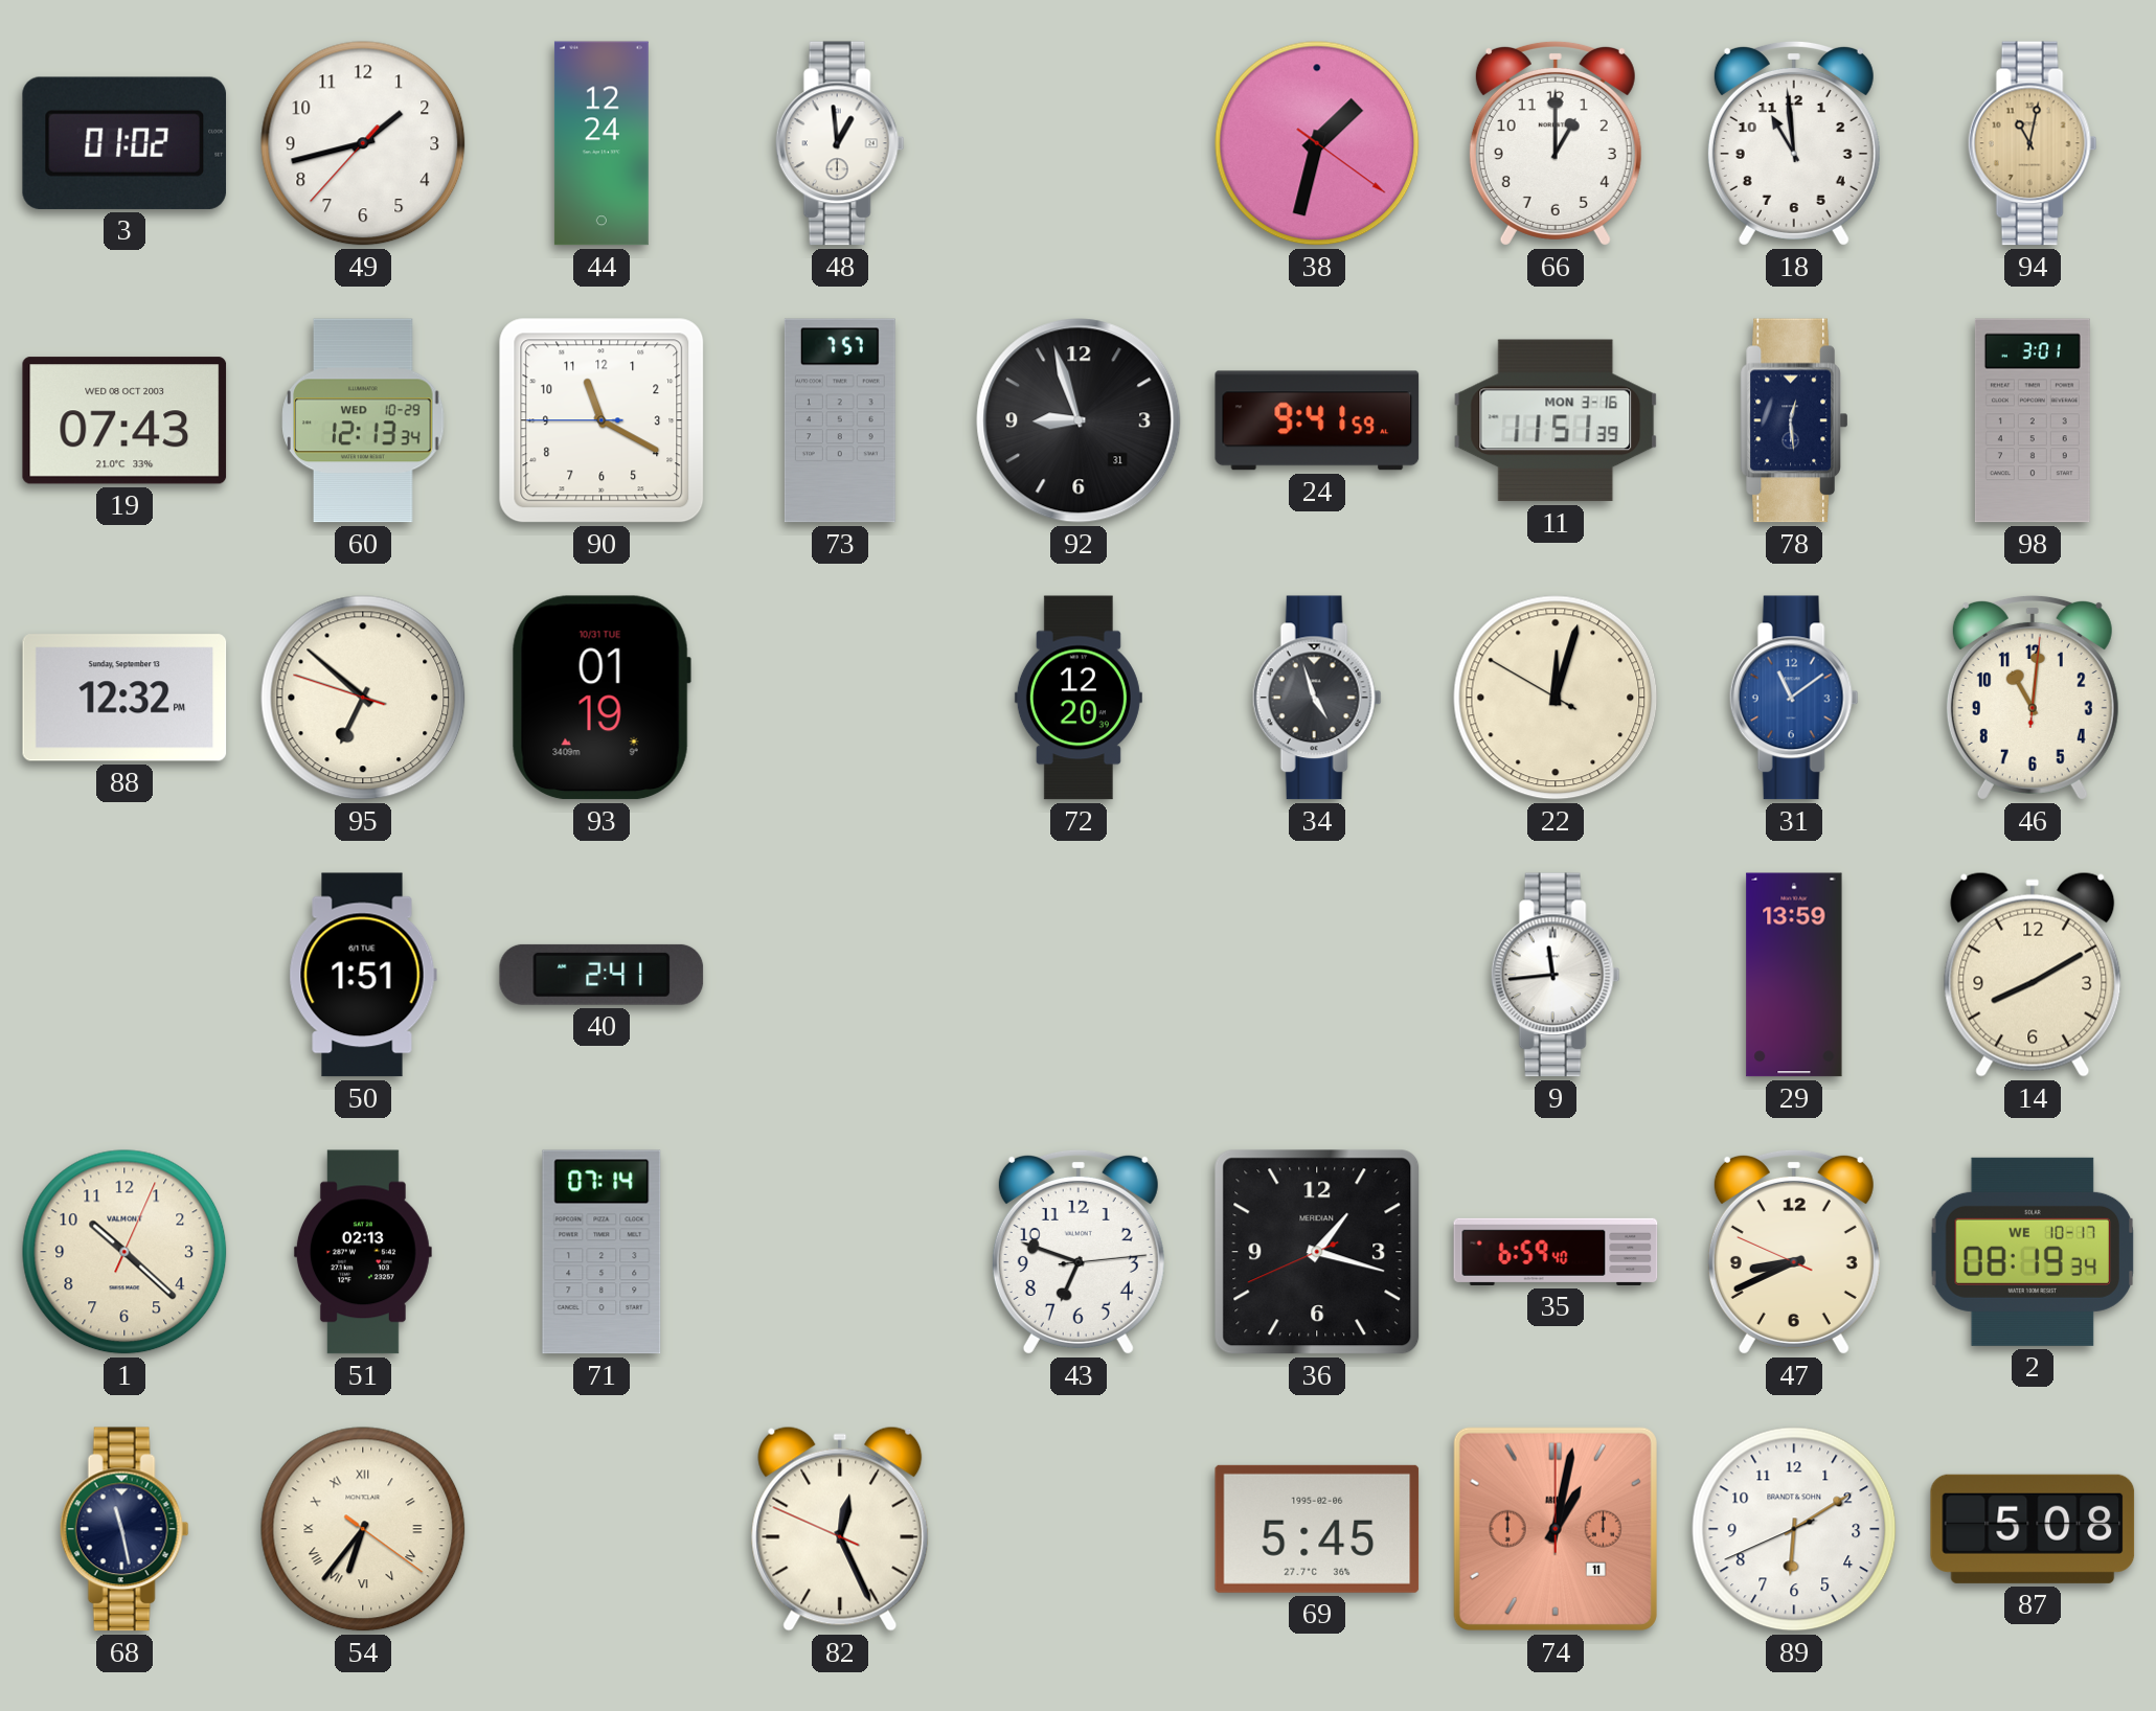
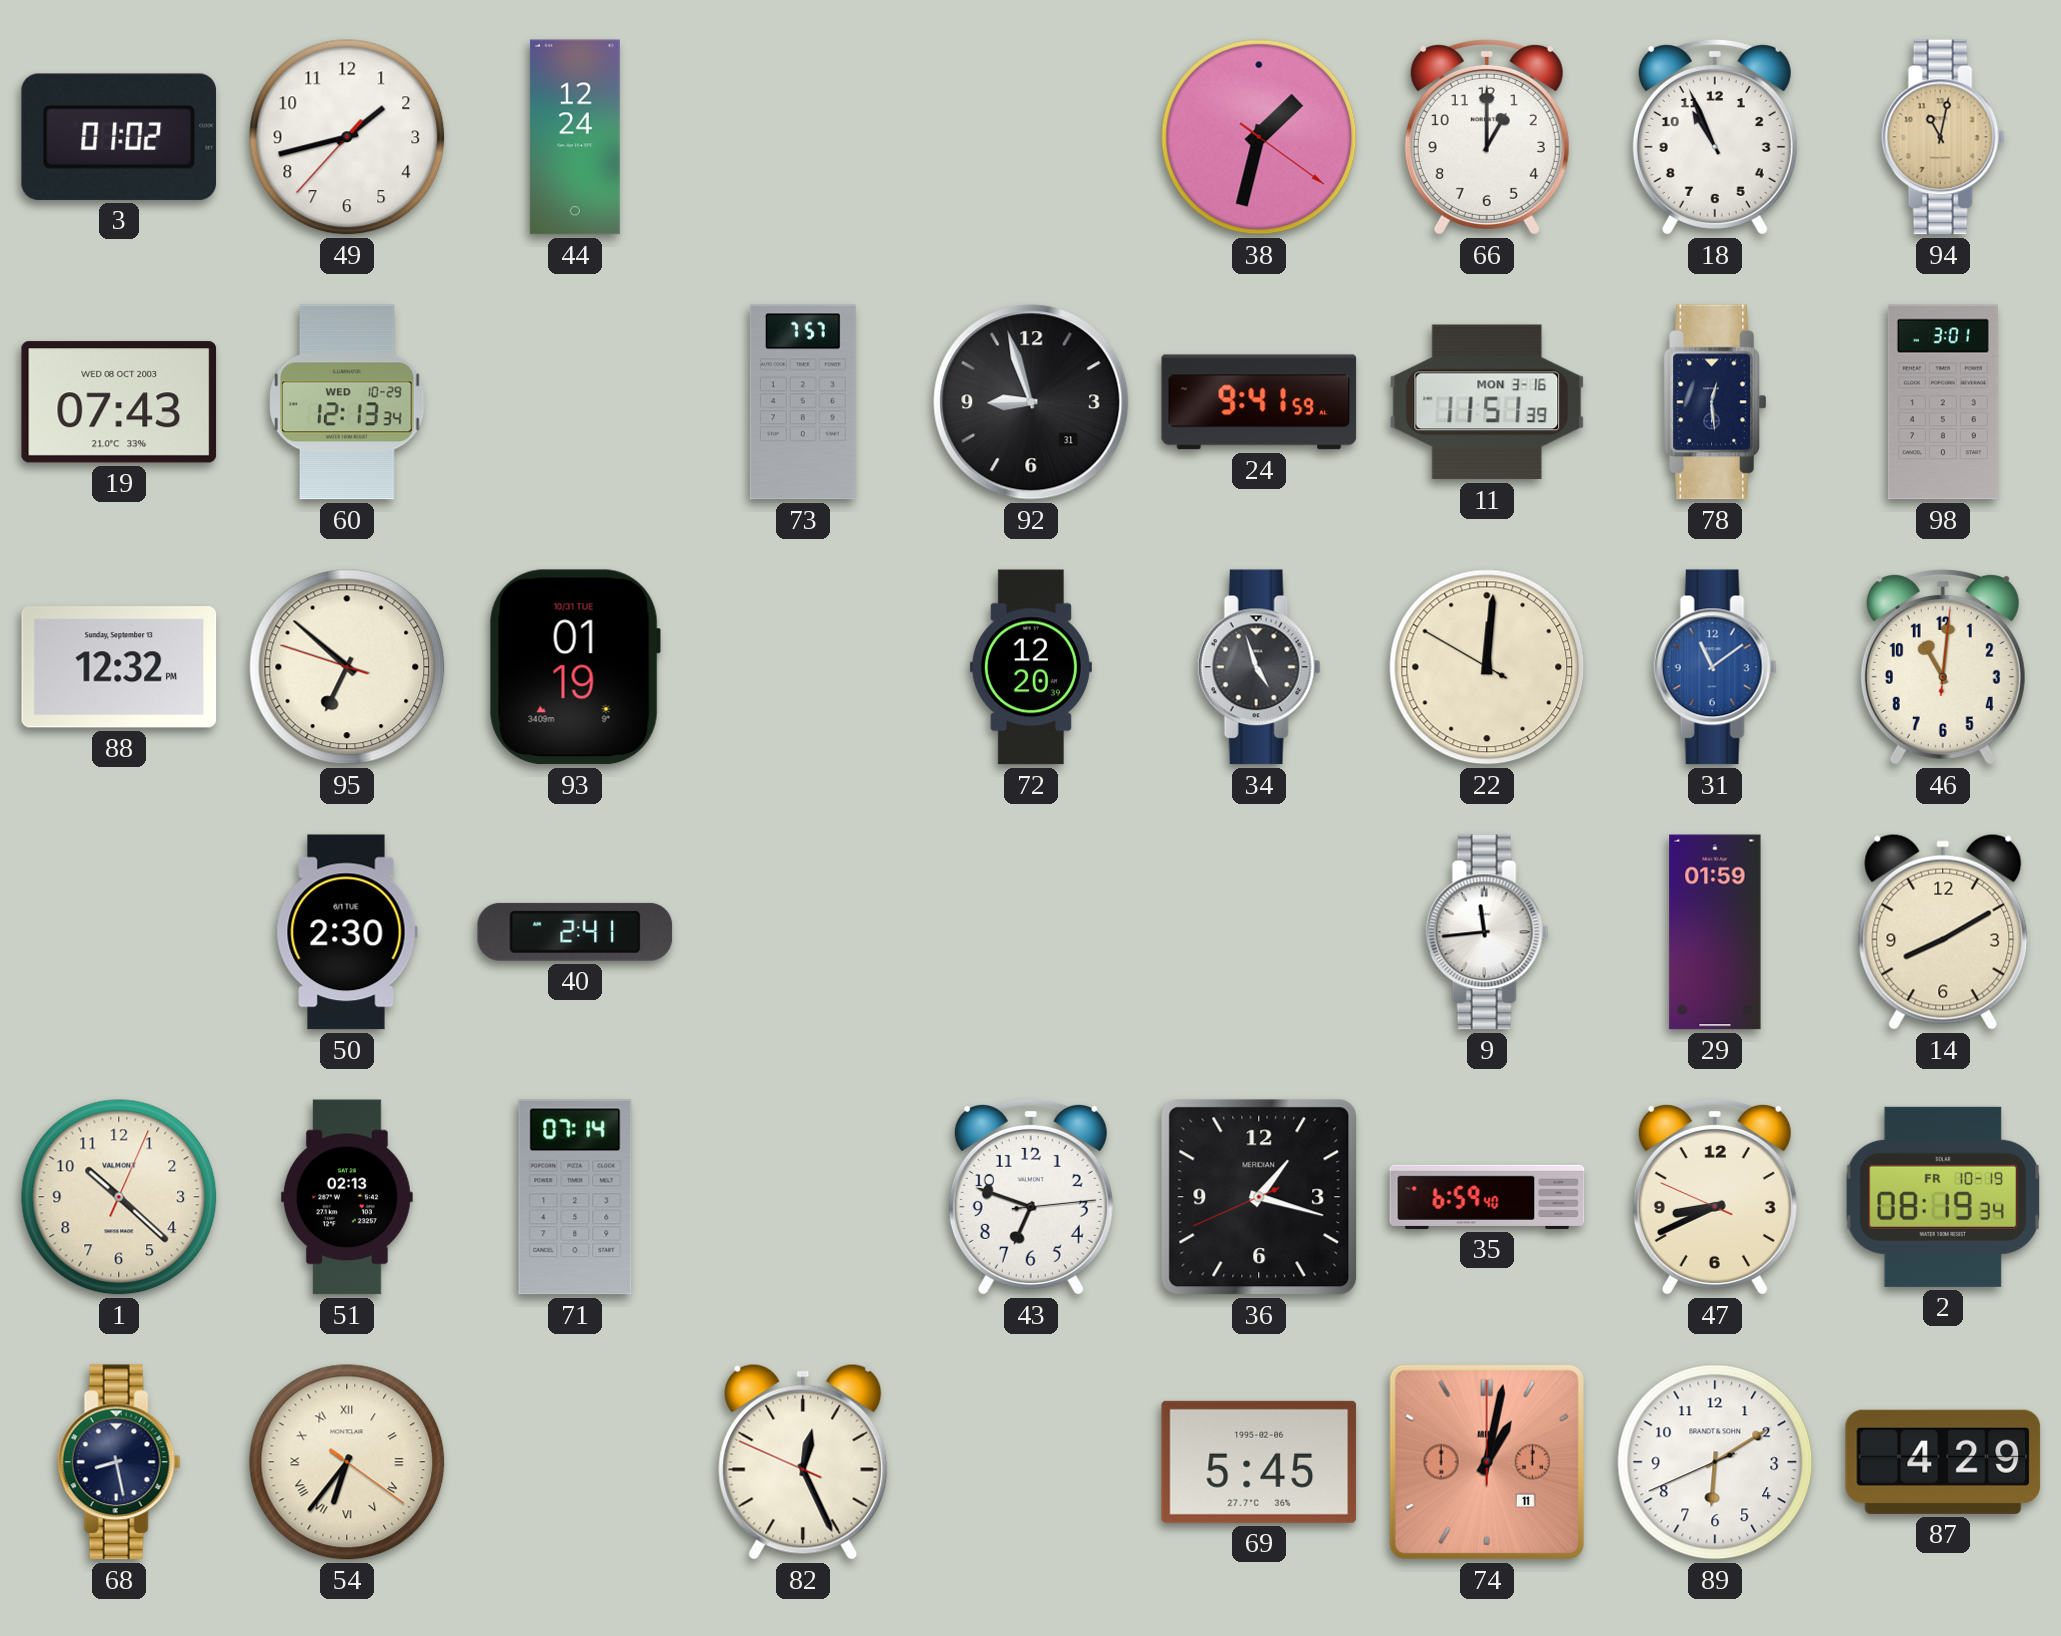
48: 12:59 -> none (840, 143)
18: 10:59 -> 10:56 (1715, 137)
90: 11:19 -> none (602, 420)
22: 12:02 -> 12:00 (1487, 667)
50: 1:51 -> 2:30 (347, 932)
29: 13:59 -> 01:59 (1715, 932)
2 date: WE 10-17 -> FR 10-19 (1943, 1197)
68: 11:28 -> 8:28 (119, 1462)
87: 5:08 -> 4:29 (1943, 1462)
